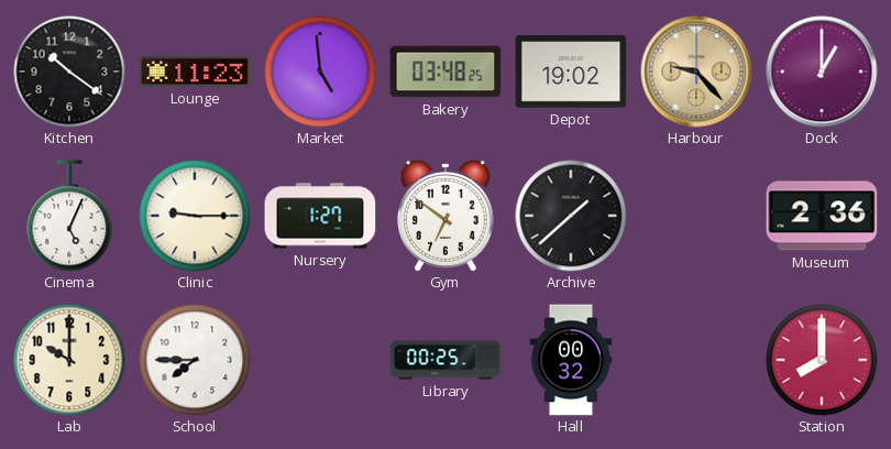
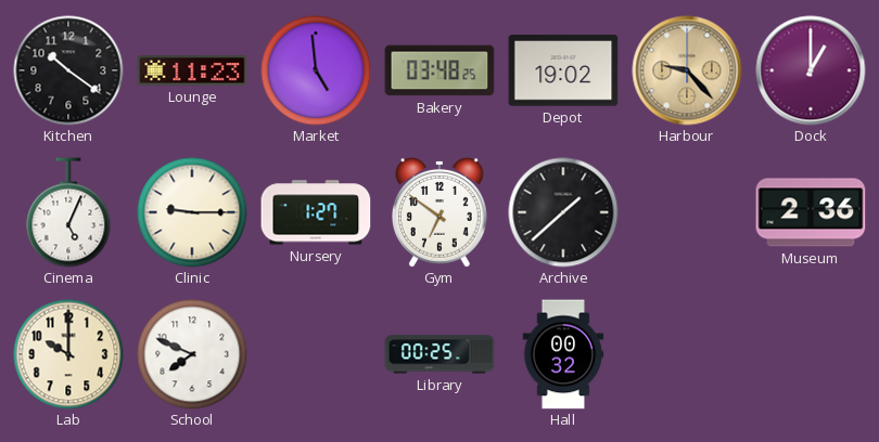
School: 7:45 -> 7:49 (192, 354)
Station: 8:00 -> none (822, 360)
